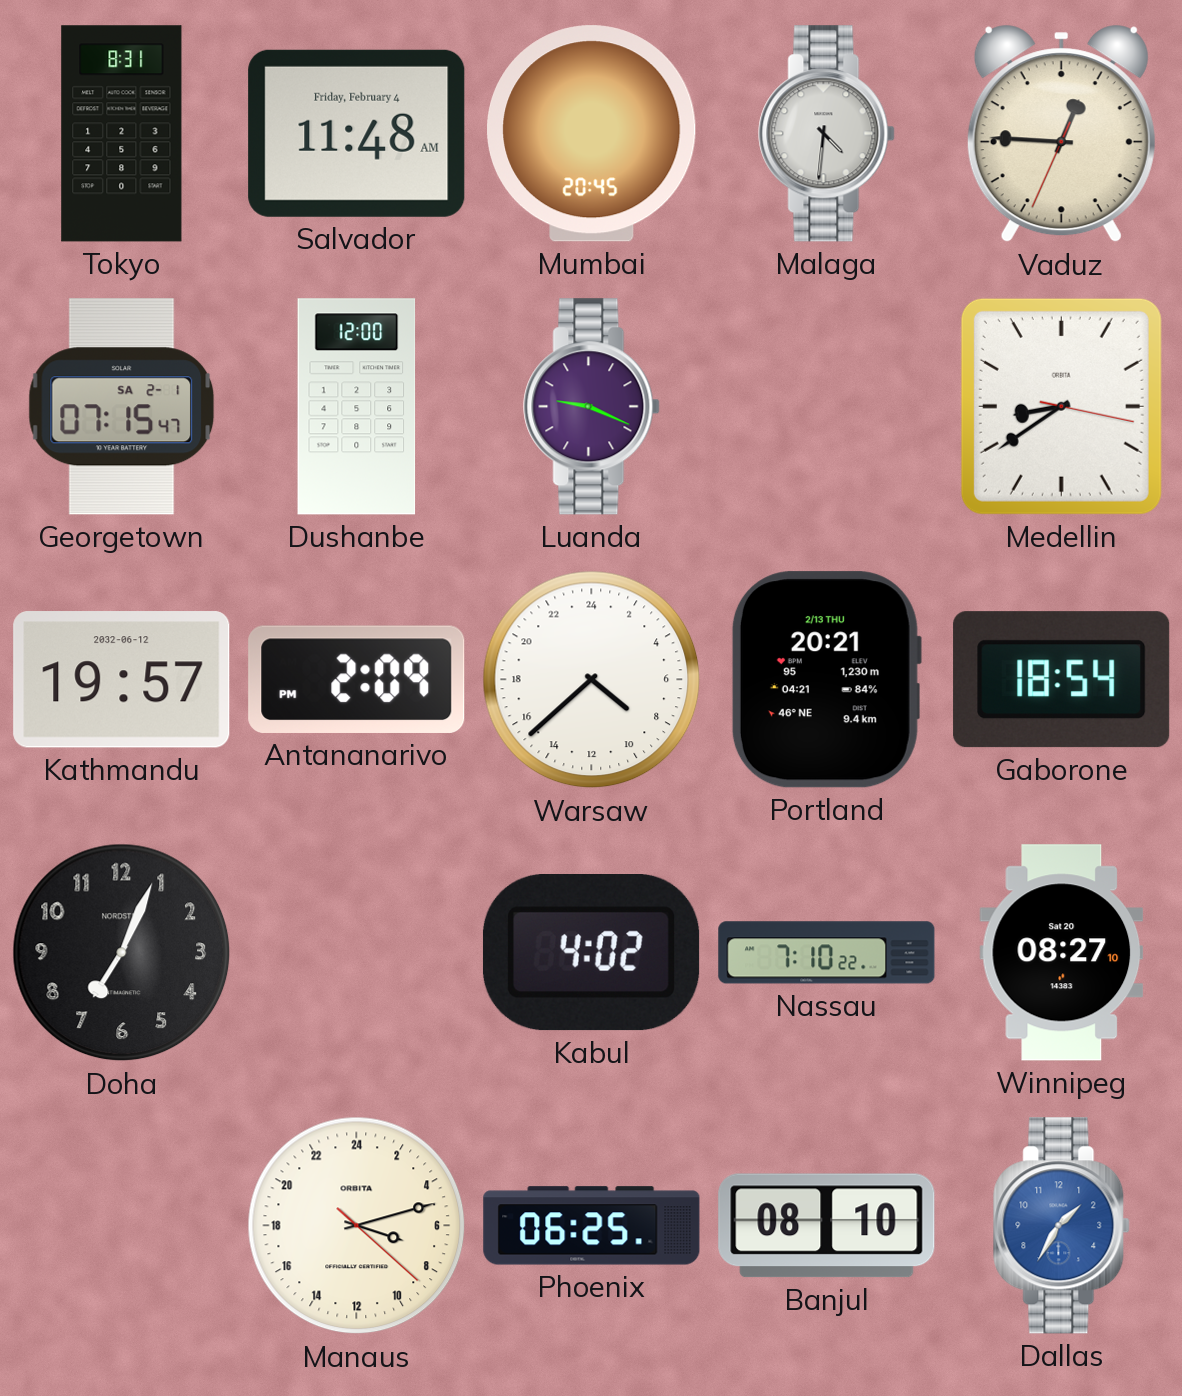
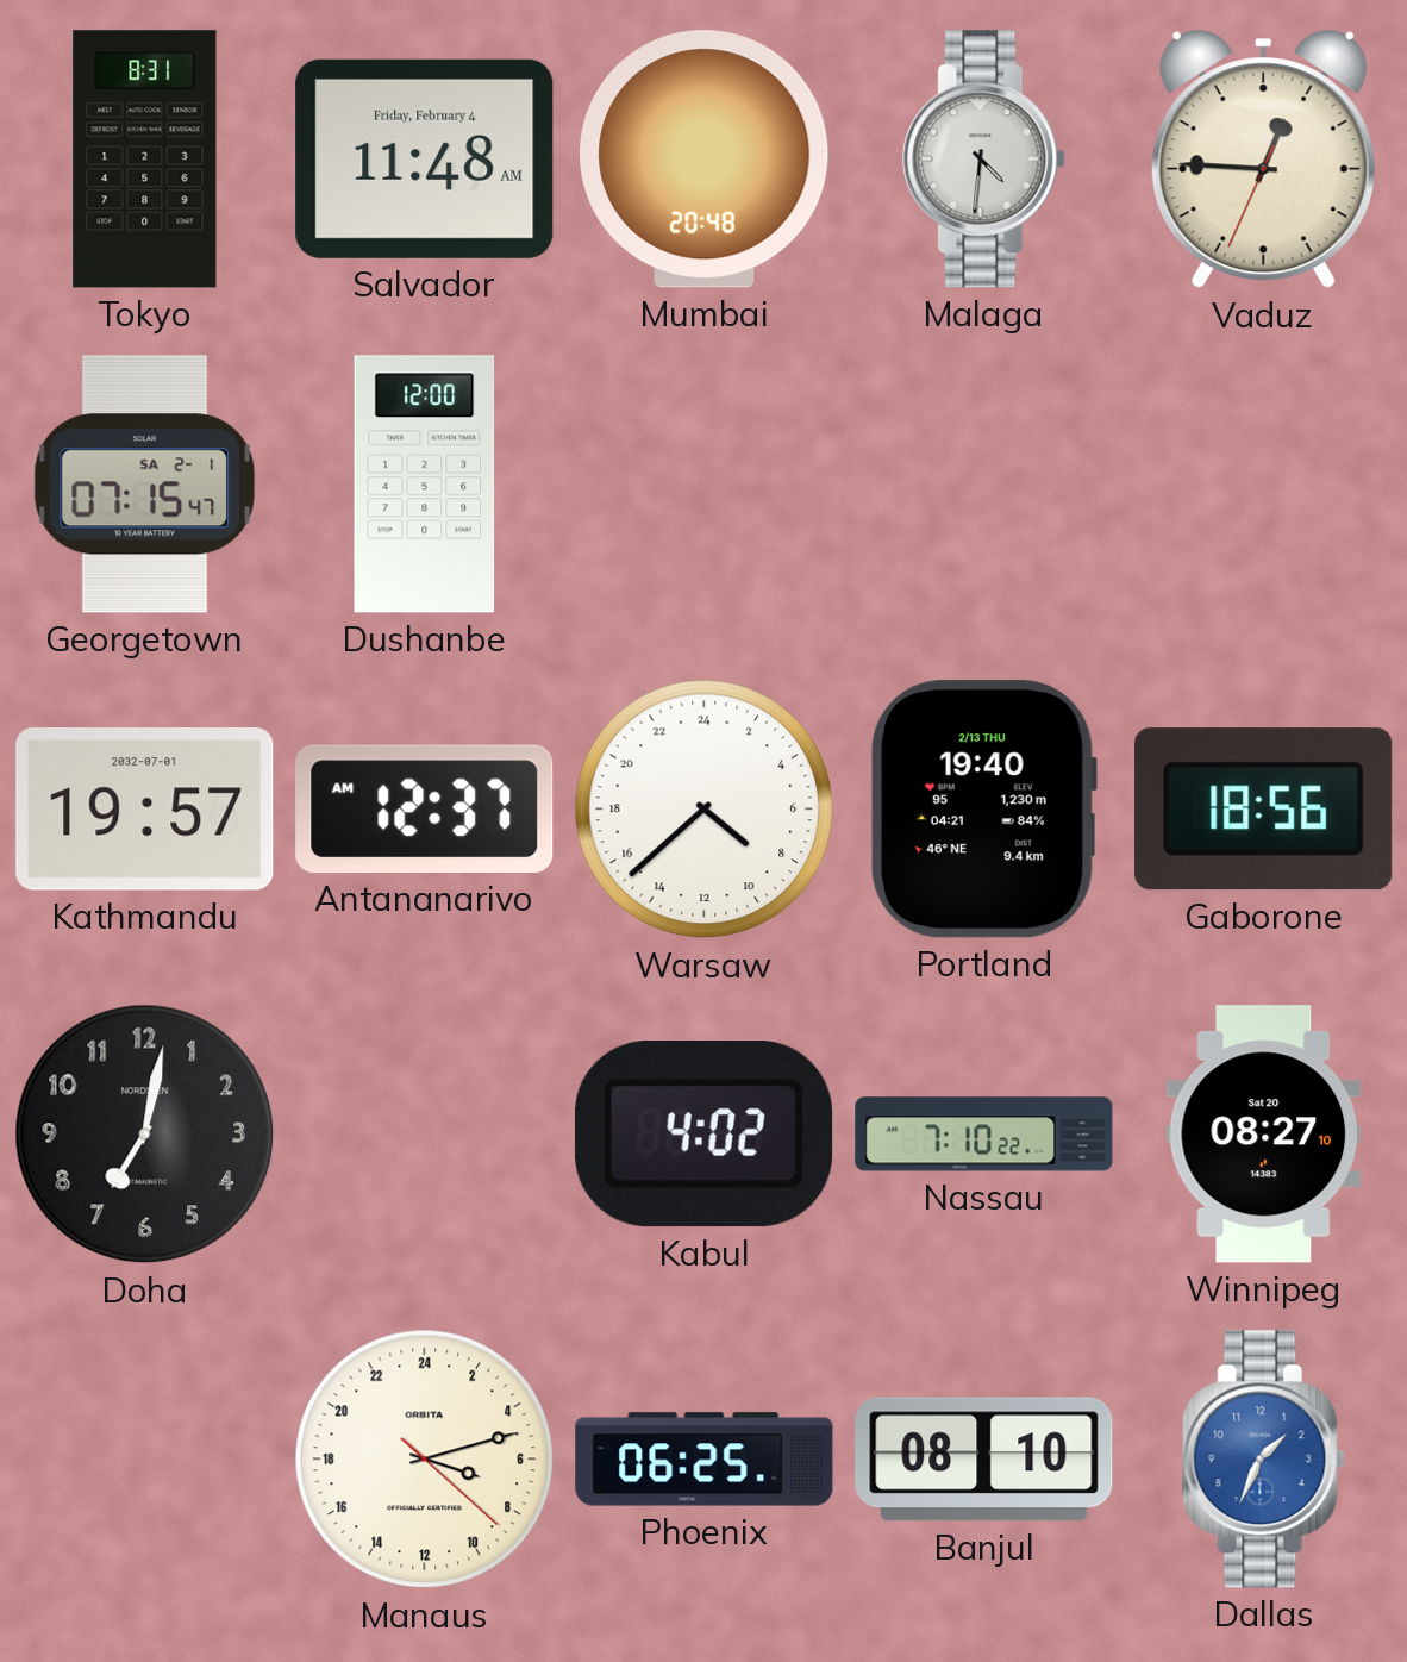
Mumbai: 20:45 -> 20:48 (705, 160)
Luanda: 9:19 -> none (592, 407)
Medellin: 8:39 -> none (1061, 406)
Kathmandu date: 2032-06-12 -> 2032-07-01 (145, 810)
Antananarivo: 2:09 -> 12:37 (425, 808)
Portland: 20:21 -> 19:40 (983, 810)
Gaborone: 18:54 -> 18:56 (1264, 810)
Doha: 7:04 -> 7:02 (145, 1135)
Dallas: 1:35 -> 1:34 (1264, 1460)
